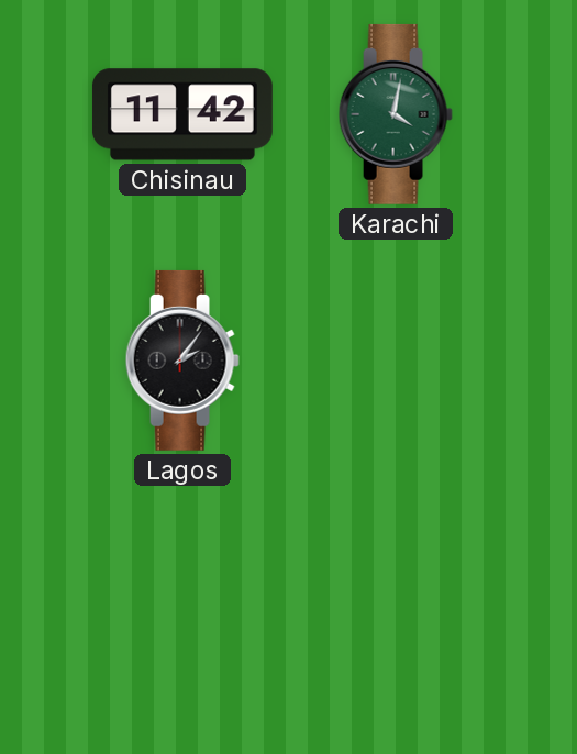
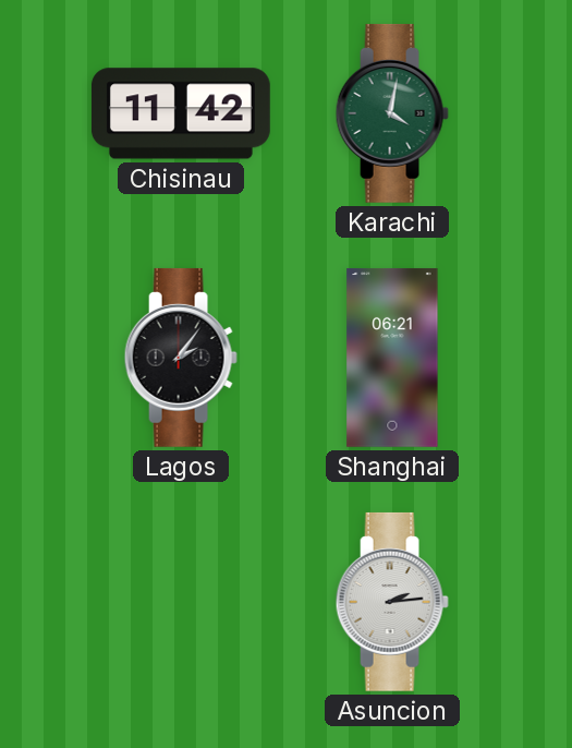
Shanghai: none -> 06:21 (392, 358)
Asuncion: none -> 2:14 (392, 602)
